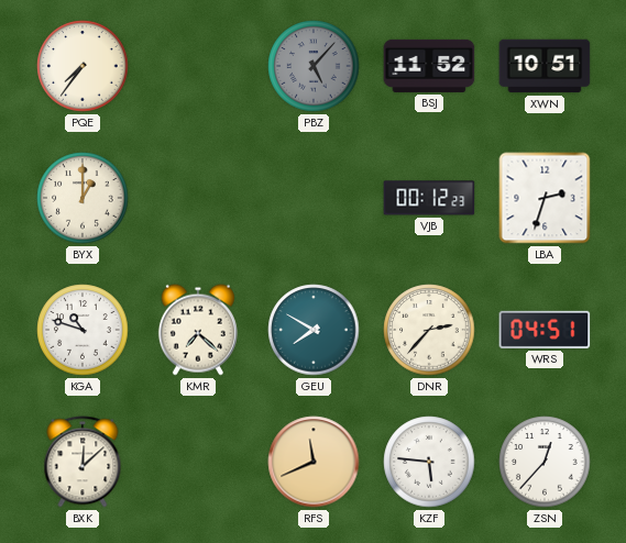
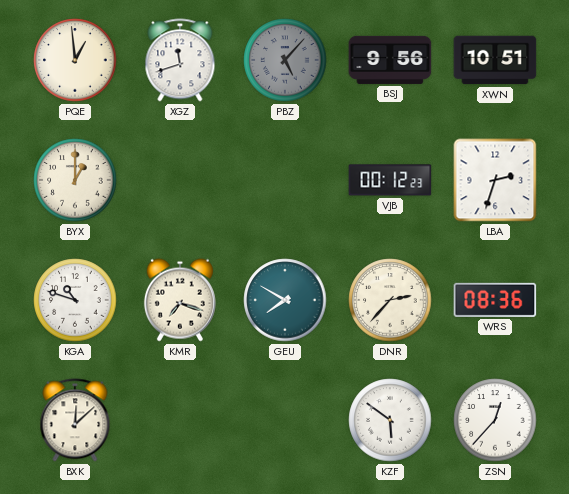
PQE: 7:36 -> 12:59 (75, 60)
XGZ: none -> 11:42 (180, 60)
BSJ: 11:52 -> 9:56 (390, 60)
KMR: 7:22 -> 7:18 (180, 300)
WRS: 04:51 -> 08:36 (495, 300)
RFS: 11:41 -> none (314, 462)
KZF: 5:46 -> 5:51 (390, 420)
